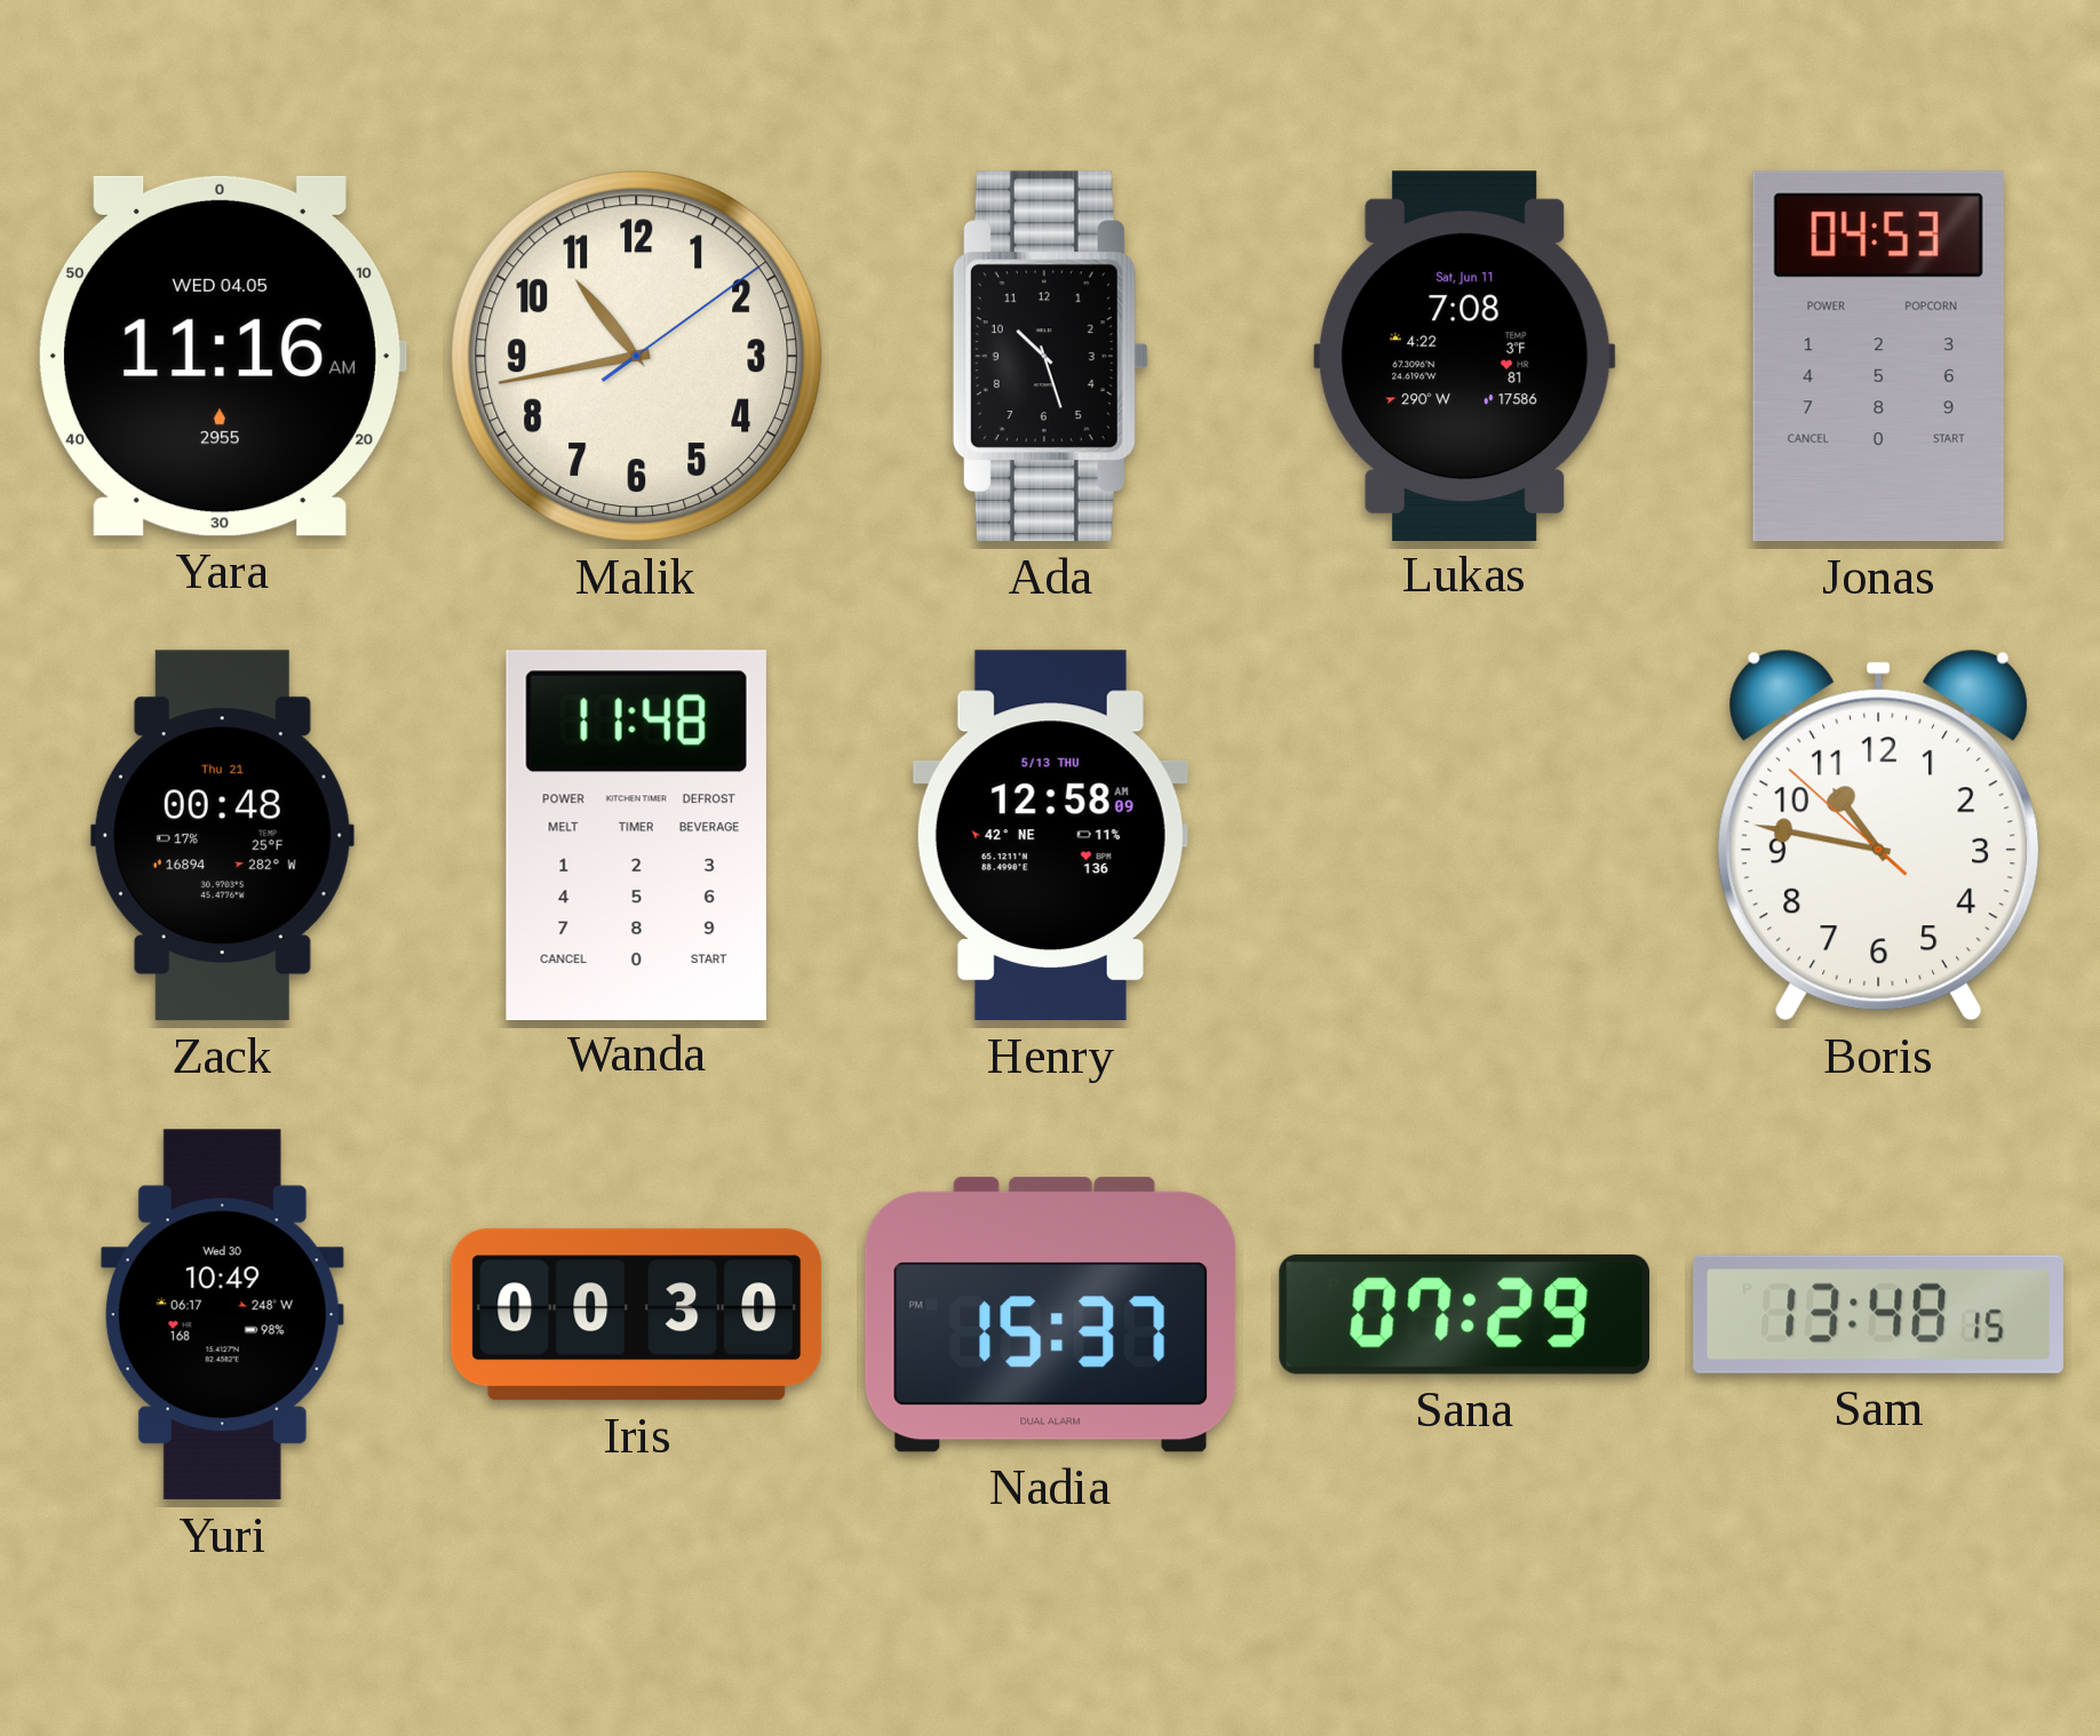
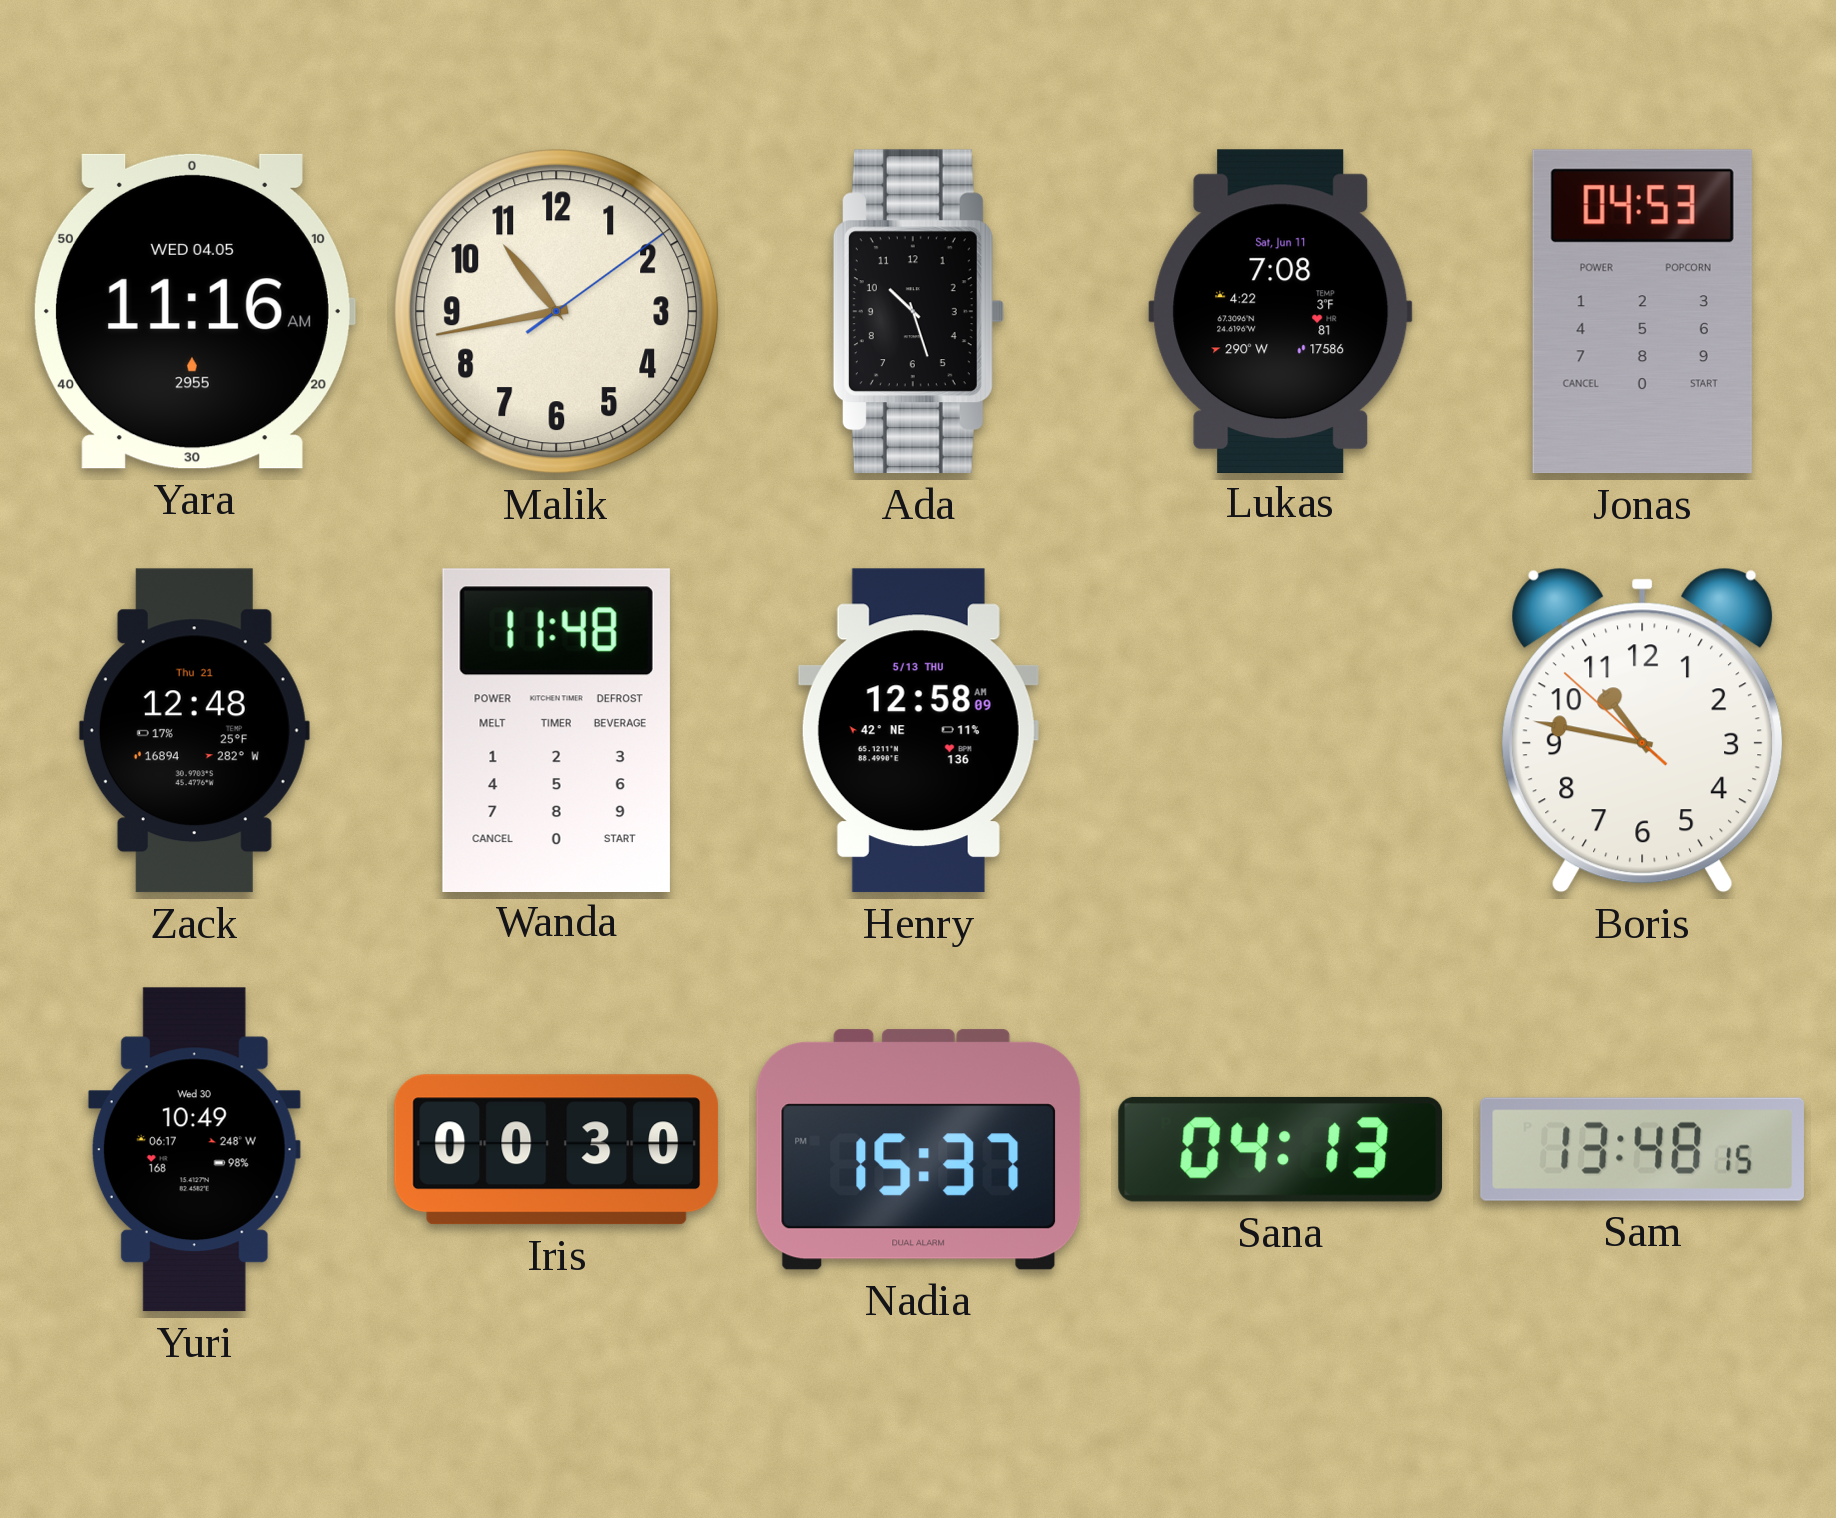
Zack: 00:48 -> 12:48 (194, 731)
Sana: 07:29 -> 04:13 (1281, 1149)
